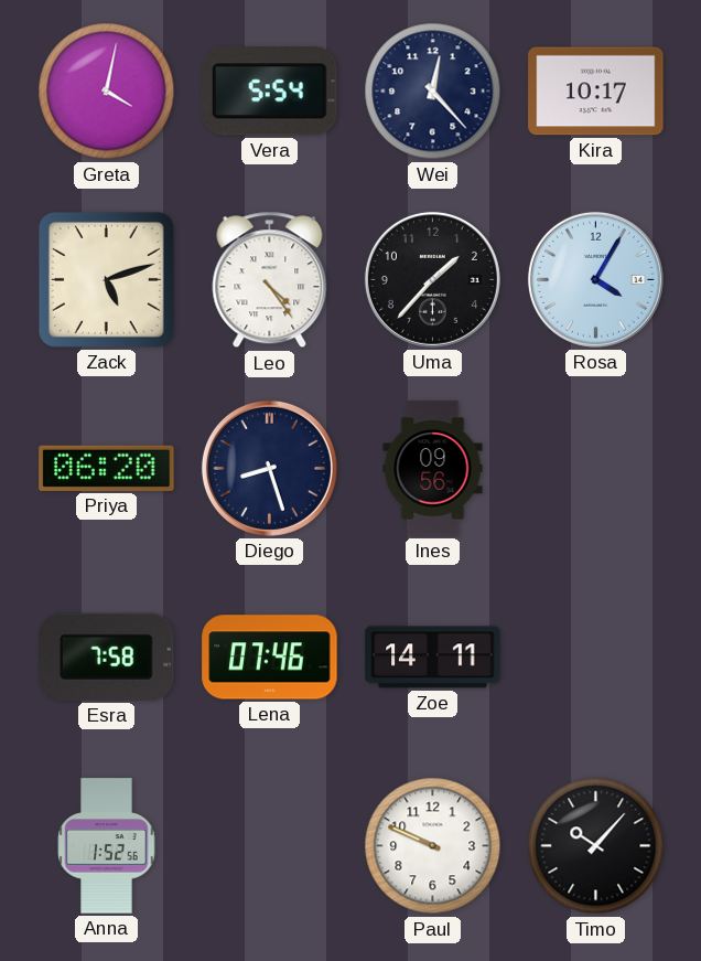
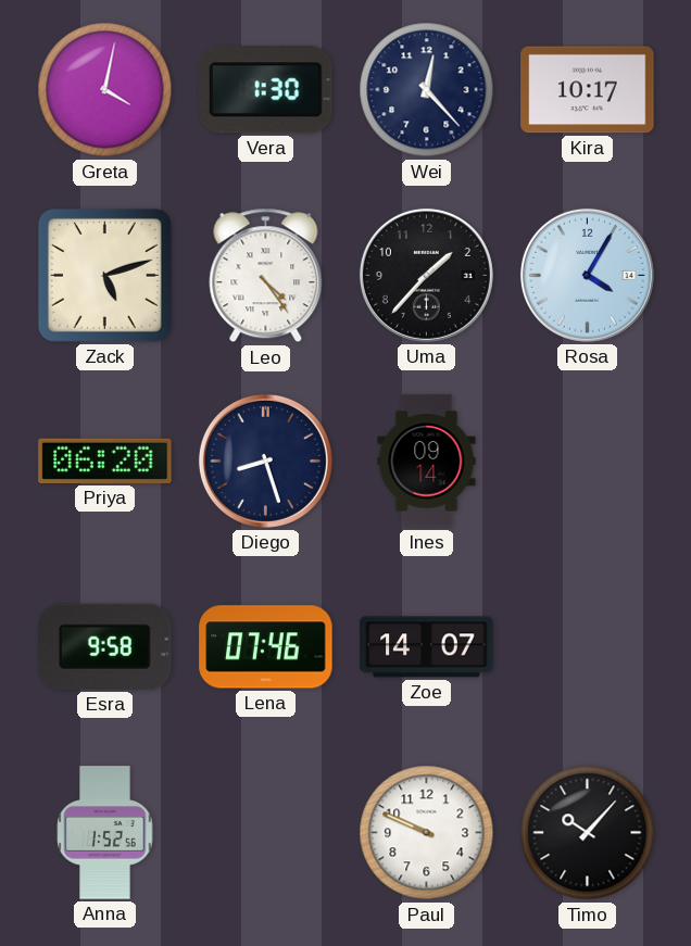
Vera: 5:54 -> 1:30 (266, 90)
Ines: 09:56 -> 09:14 (427, 462)
Esra: 7:58 -> 9:58 (105, 646)
Zoe: 14:11 -> 14:07 (427, 647)
